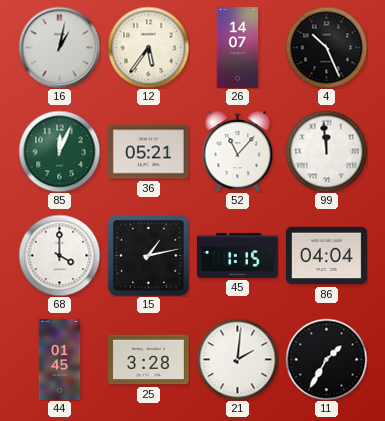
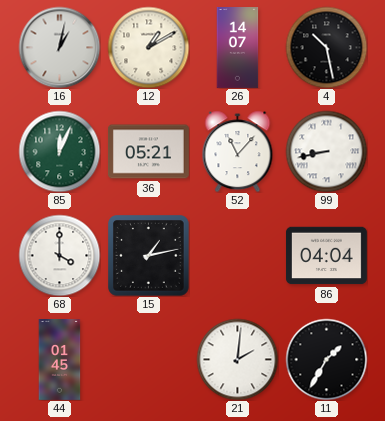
12: 5:36 -> 1:10 (148, 47)
4: 10:26 -> 10:28 (326, 47)
99: 11:59 -> 8:43 (326, 151)
45: 1:15 -> none (238, 255)
25: 3:28 -> none (148, 360)
